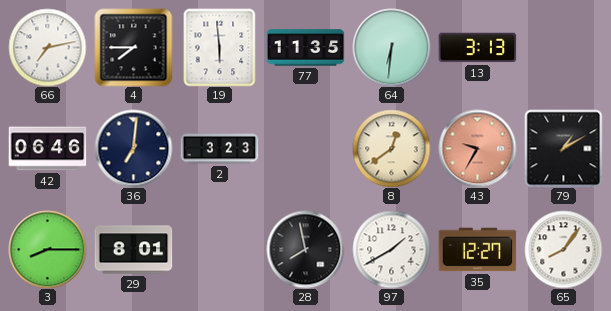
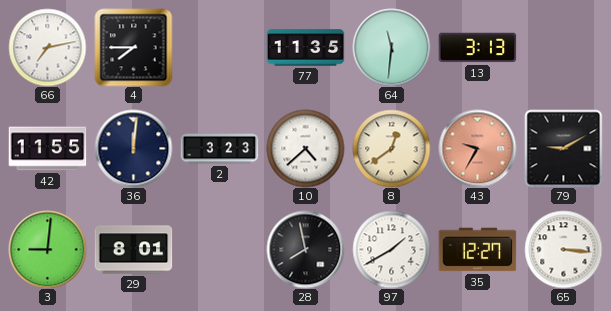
19: 5:59 -> none (220, 47)
64: 6:31 -> 11:31 (391, 47)
42: 06:46 -> 11:55 (47, 149)
36: 7:01 -> 12:01 (133, 148)
10: none -> 4:38 (305, 148)
79: 1:10 -> 9:10 (563, 148)
3: 8:15 -> 9:01 (47, 249)
65: 8:06 -> 3:16 (563, 249)
